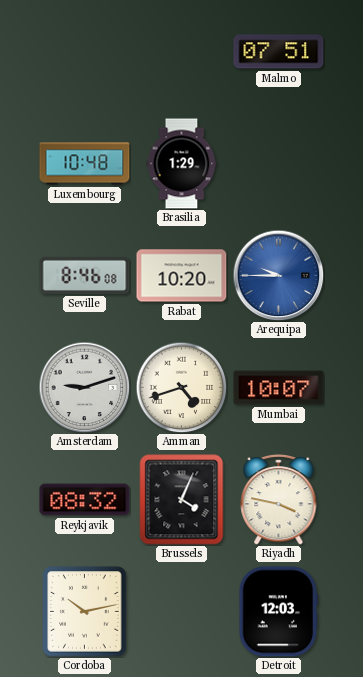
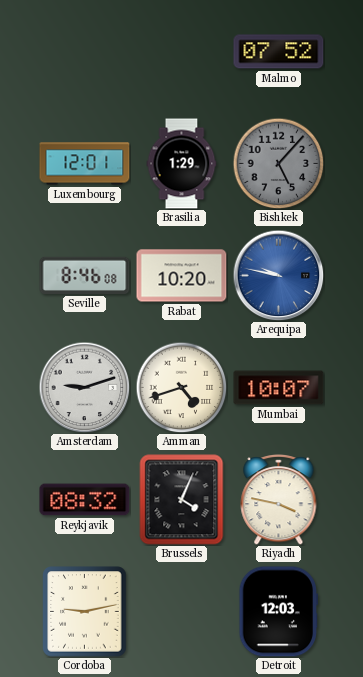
Malmo: 07:51 -> 07:52 (279, 52)
Luxembourg: 10:48 -> 12:01 (85, 164)
Bishkek: none -> 5:07 (278, 163)
Arequipa: 9:45 -> 9:47 (278, 275)
Cordoba: 10:13 -> 9:13 (85, 612)
